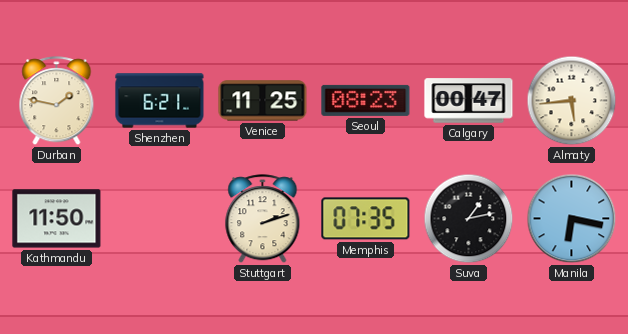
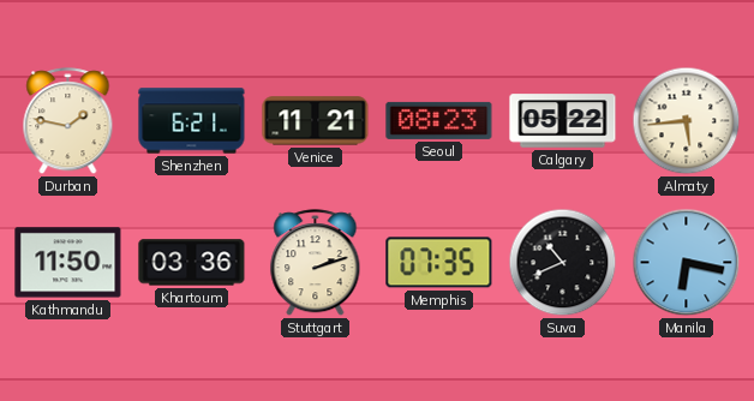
Venice: 11:25 -> 11:21 (316, 121)
Calgary: 00:47 -> 05:22 (563, 121)
Khartoum: none -> 03:36 (192, 263)
Suva: 1:13 -> 10:41 (563, 263)
